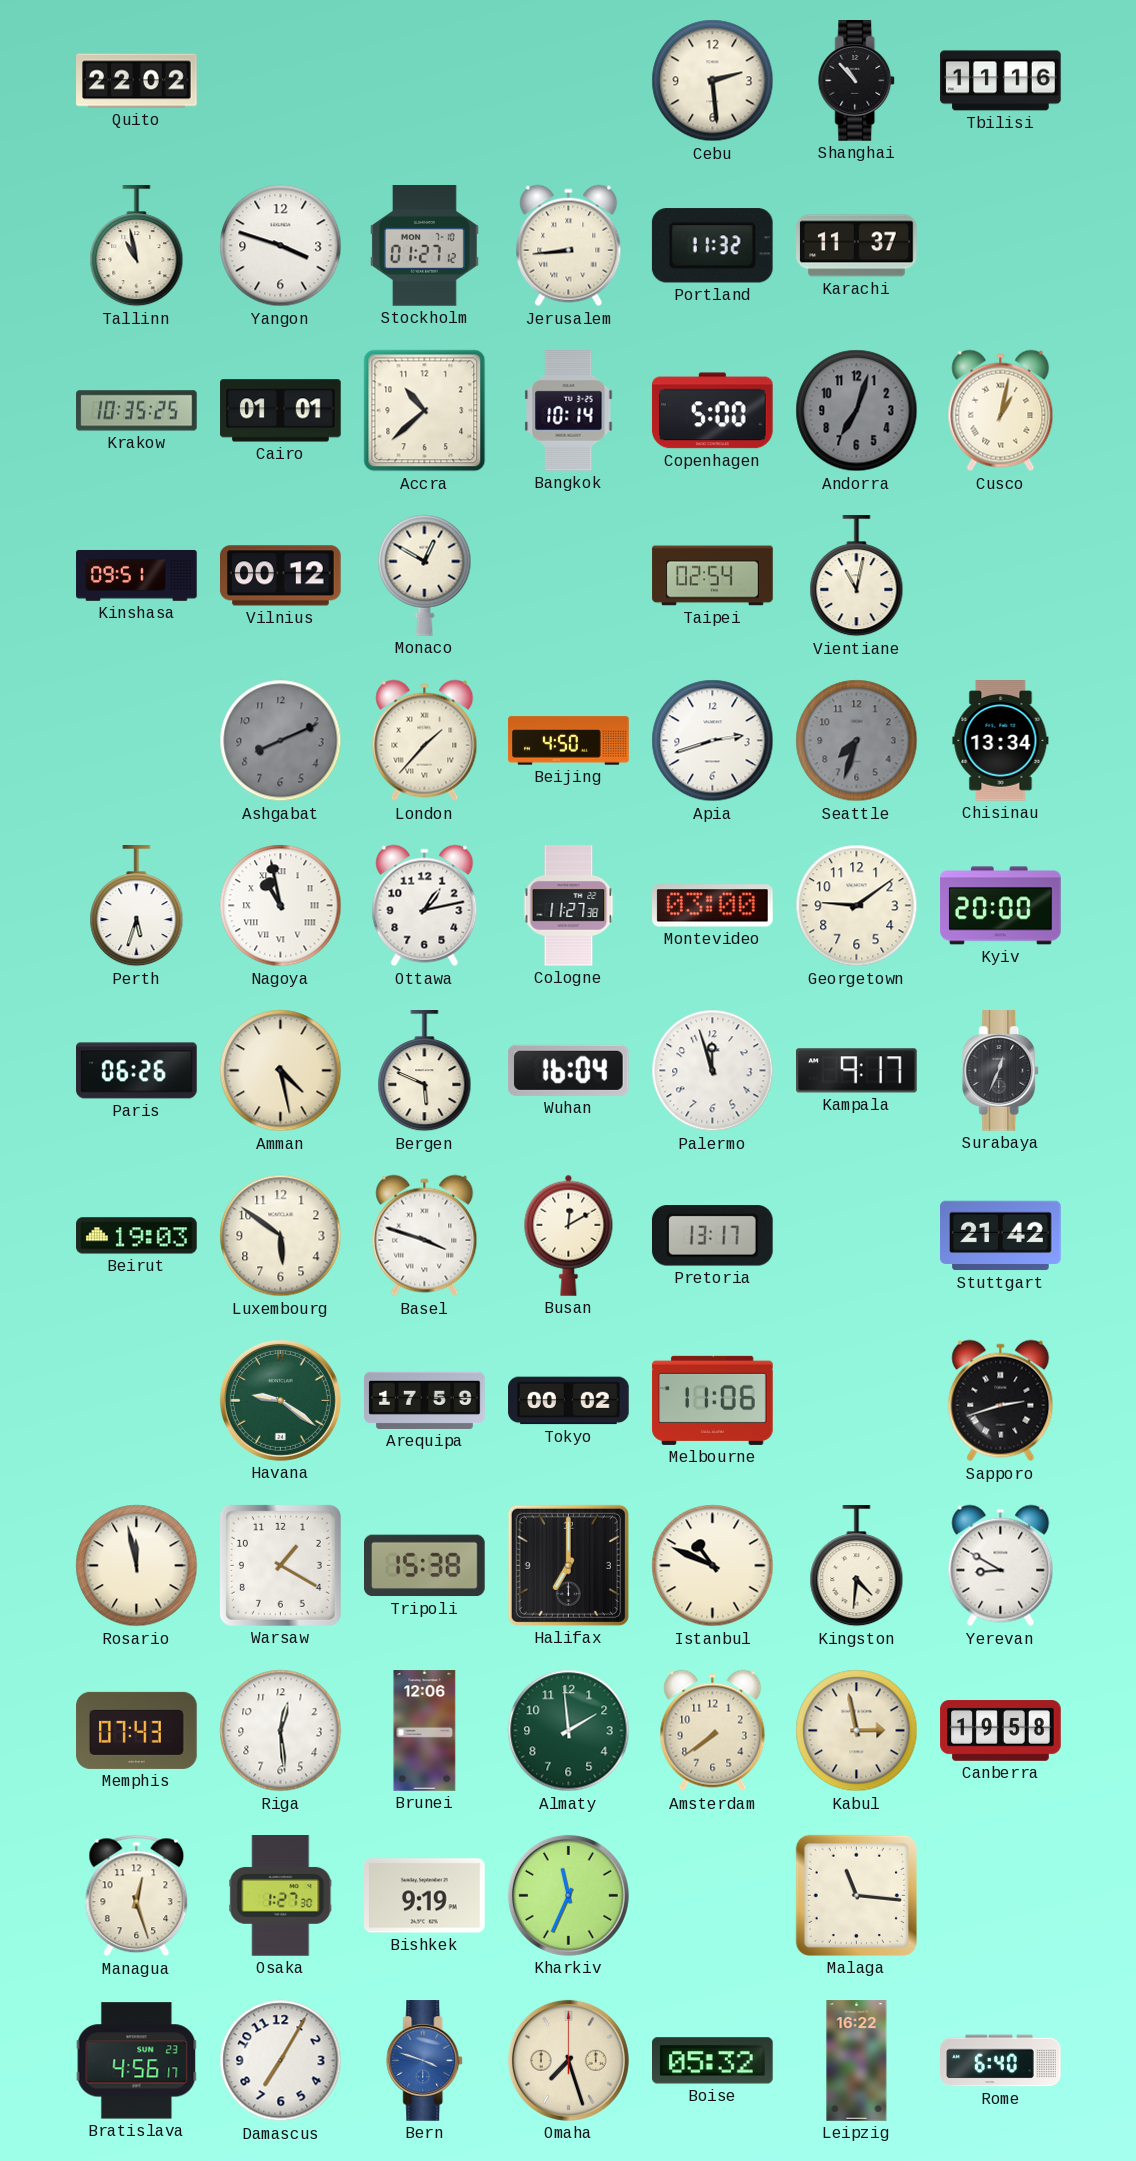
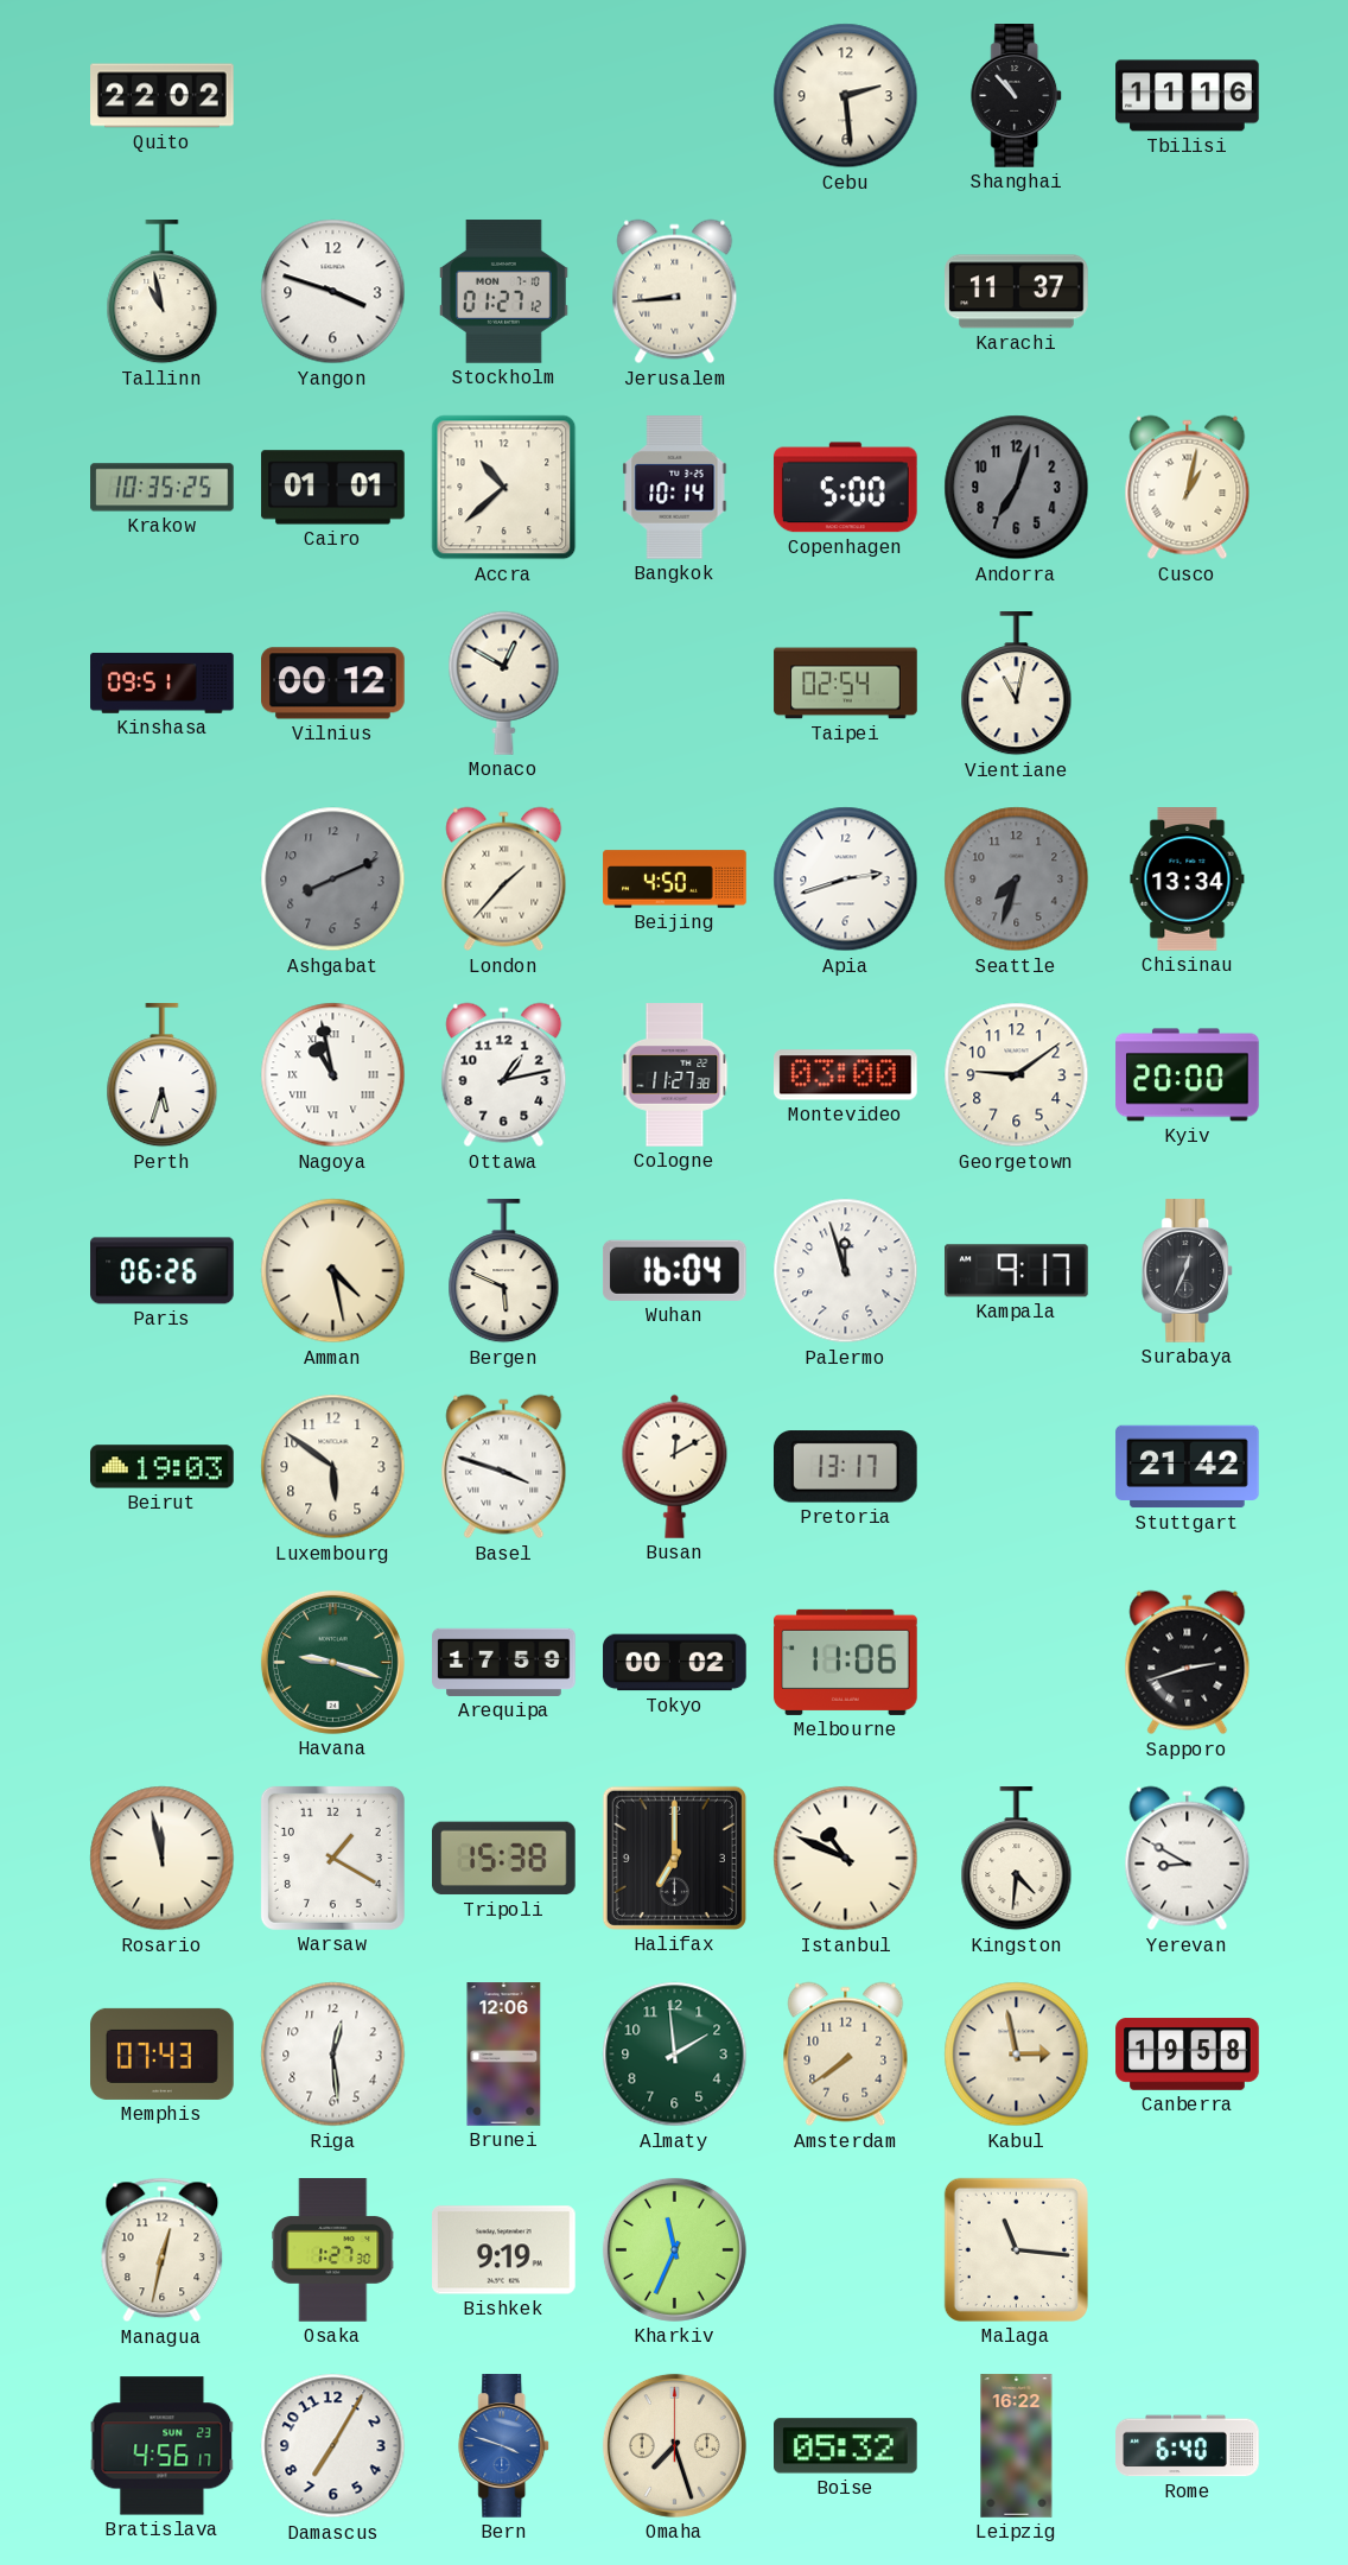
Portland: 11:32 -> none (712, 246)
Havana: 9:21 -> 9:18 (332, 1662)
Managua: 12:27 -> 12:32 (163, 2250)
